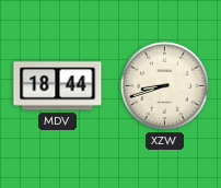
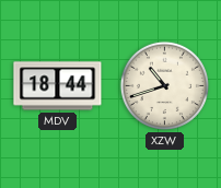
XZW: 8:42 -> 10:42 (164, 85)
